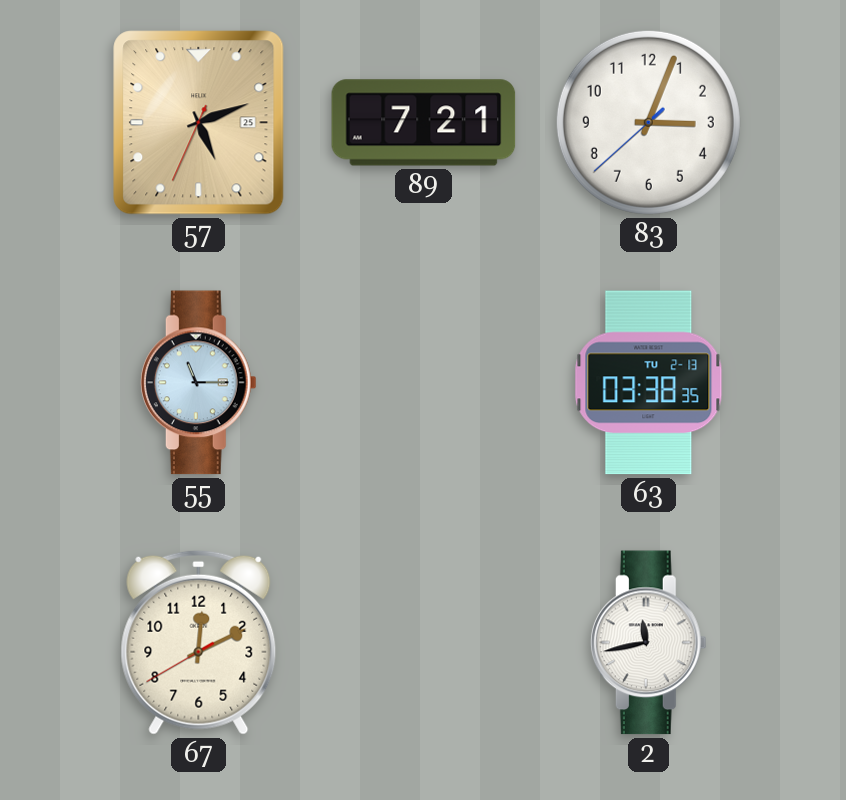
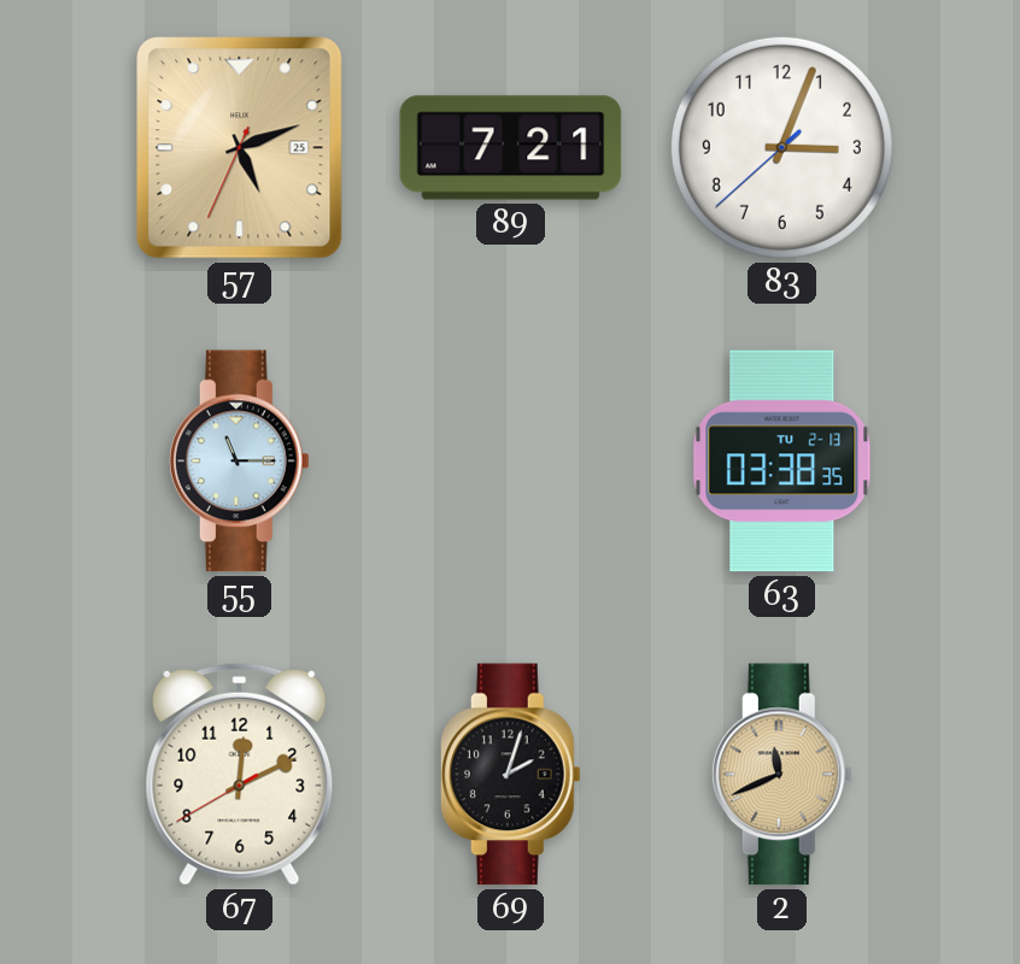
69: none -> 2:03 (510, 775)
2: 11:43 -> 11:41 (781, 775)
2 dial: white -> champagne (781, 775)
